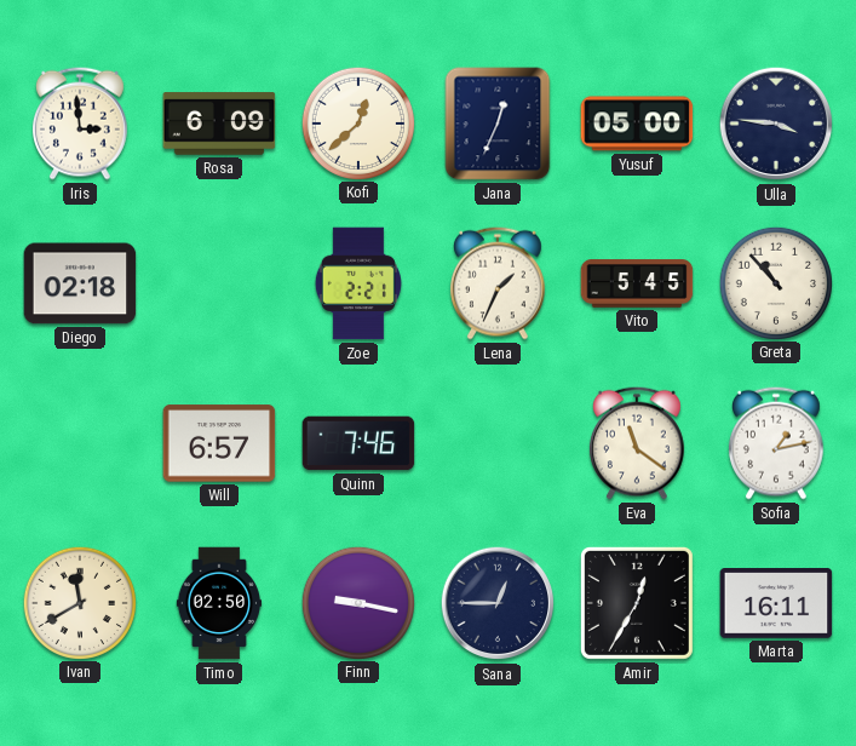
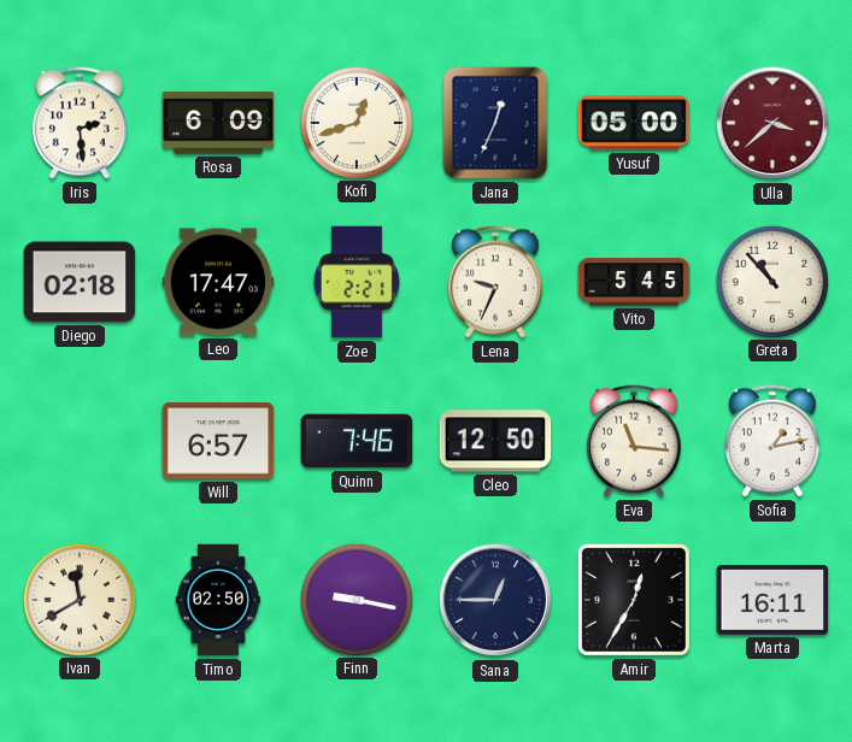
Iris: 2:59 -> 2:29 (80, 123)
Kofi: 12:38 -> 12:42 (356, 122)
Ulla: 3:46 -> 3:38 (772, 123)
Ulla dial: navy -> burgundy (772, 123)
Leo: none -> 17:47 (218, 282)
Lena: 1:34 -> 9:34 (495, 282)
Cleo: none -> 12:50 (495, 441)
Eva: 11:21 -> 11:16 (634, 441)
